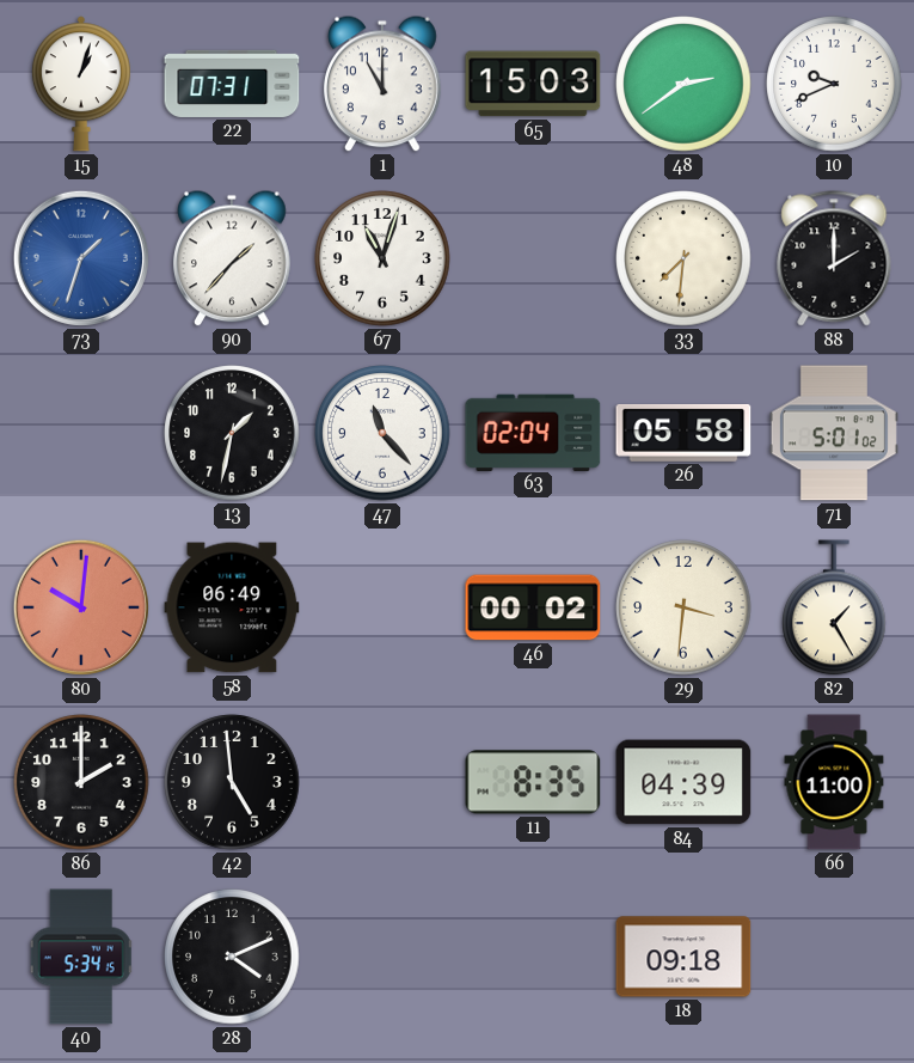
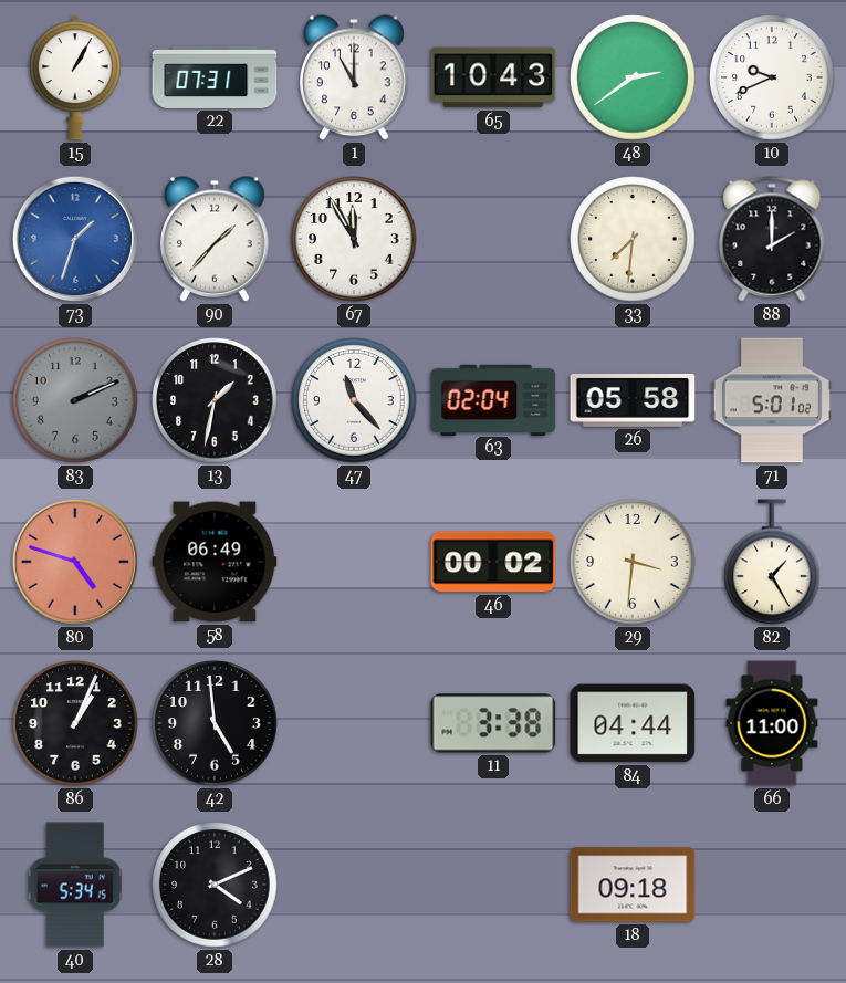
15: 1:03 -> 1:05 (75, 77)
65: 15:03 -> 10:43 (493, 77)
67: 11:03 -> 11:55 (354, 239)
83: none -> 2:11 (75, 400)
80: 10:01 -> 4:48 (75, 562)
86: 2:00 -> 1:04 (75, 723)
11: 8:35 -> 3:38 (493, 723)
84: 04:39 -> 04:44 (633, 723)
